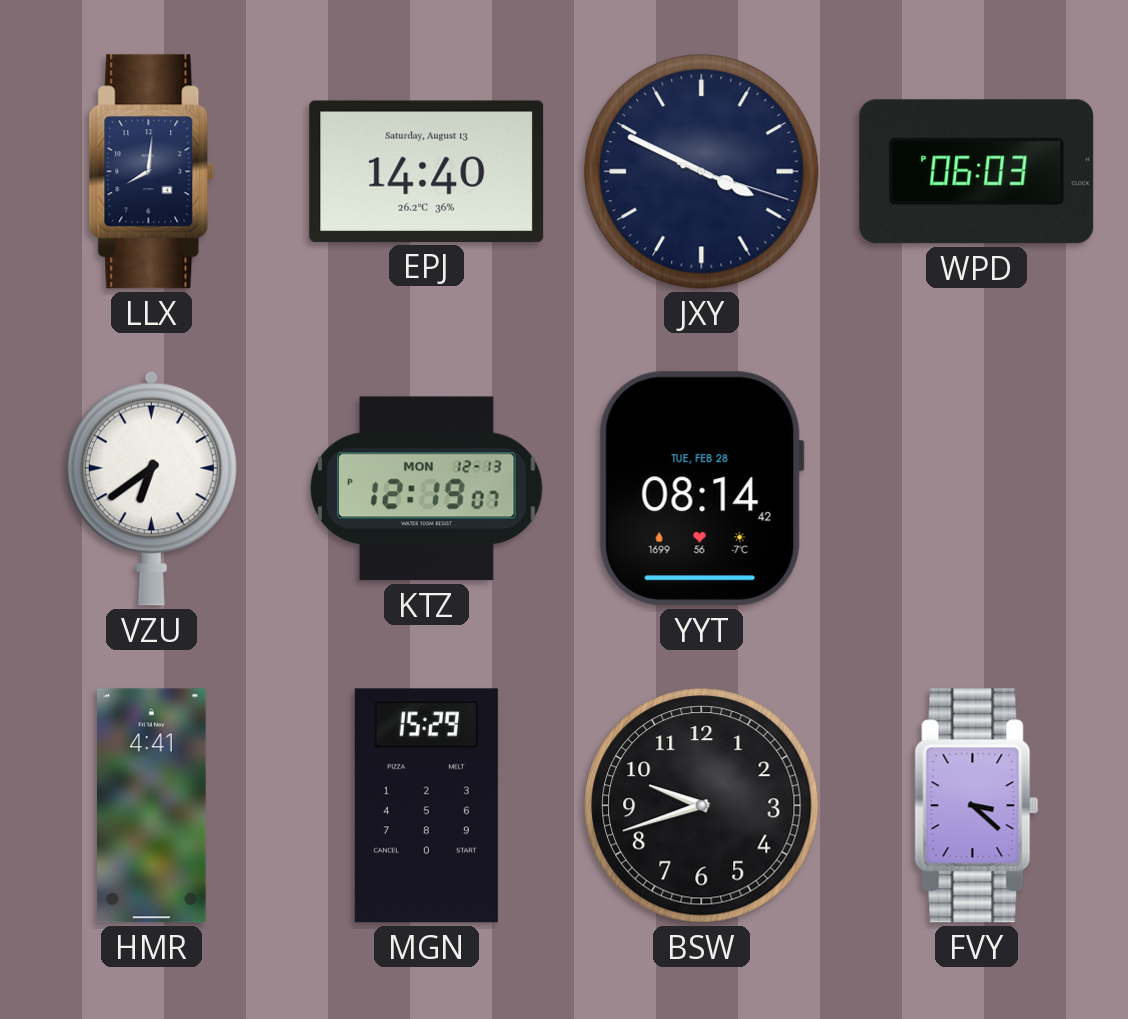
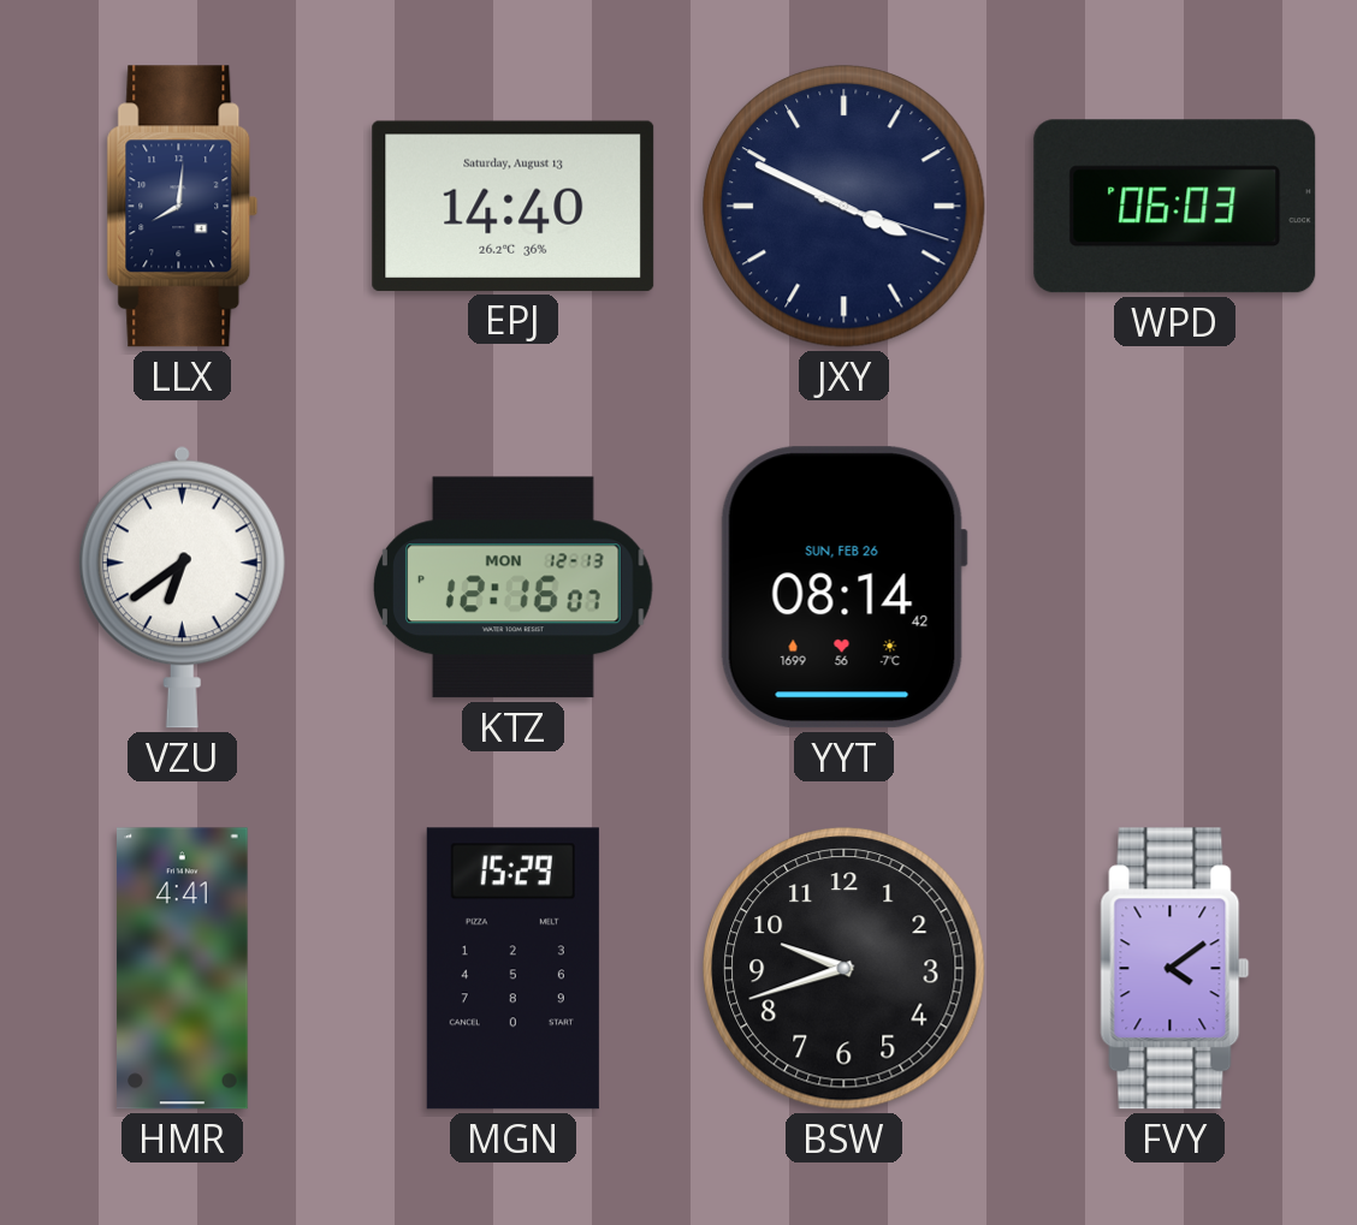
KTZ: 12:19 -> 12:16 (514, 588)
YYT date: TUE, FEB 28 -> SUN, FEB 26 (843, 588)
FVY: 3:22 -> 4:09 (1175, 969)
